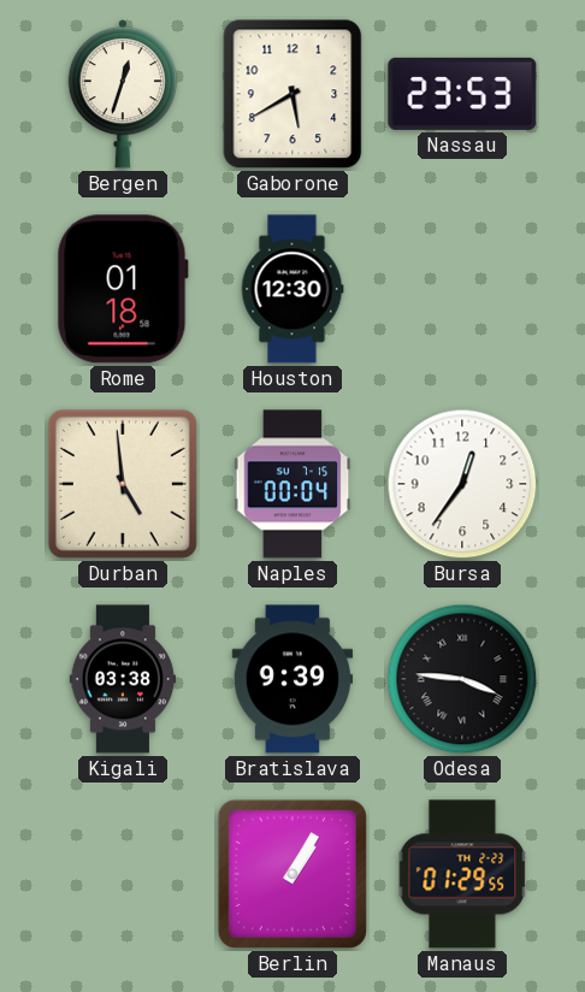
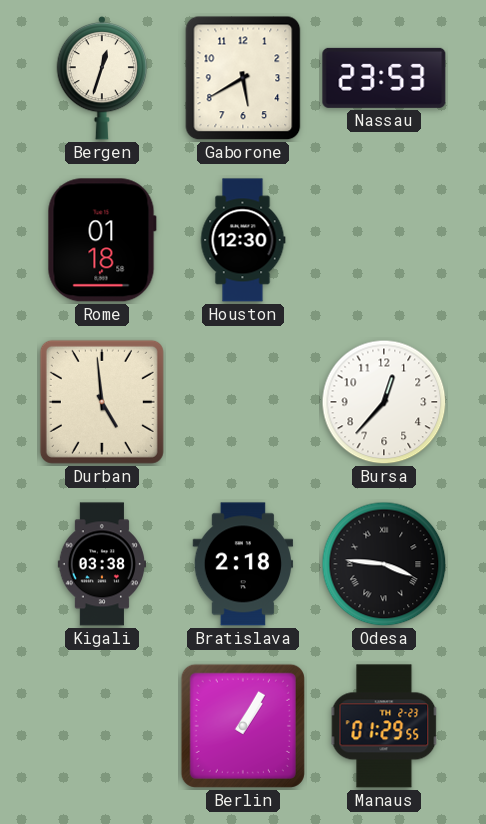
Naples: 00:04 -> none (292, 484)
Bursa: 12:36 -> 12:37 (384, 402)
Bratislava: 9:39 -> 2:18 (243, 564)
